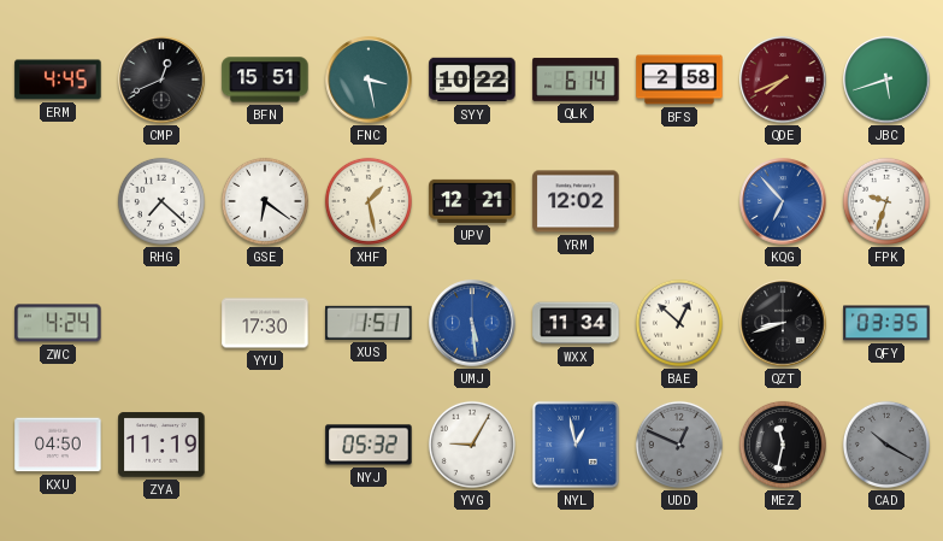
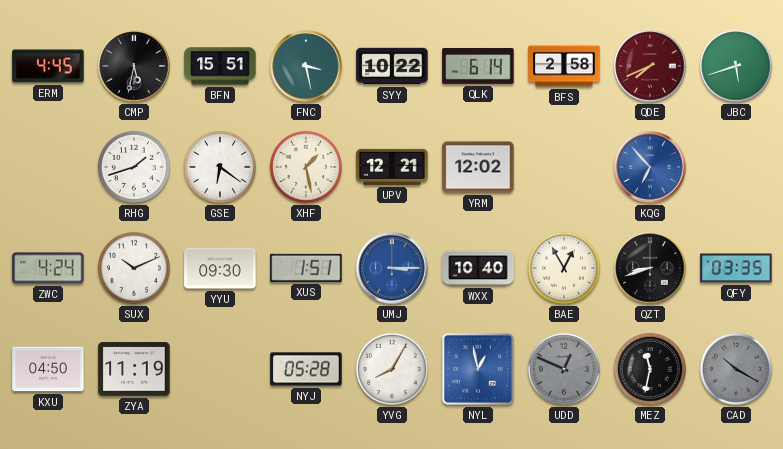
CMP: 12:41 -> 5:32 (134, 66)
RHG: 7:22 -> 1:42 (134, 167)
FPK: 9:33 -> none (886, 201)
SUX: none -> 10:11 (134, 268)
YYU: 17:30 -> 09:30 (220, 268)
UMJ: 5:29 -> 3:15 (392, 268)
WXX: 11:34 -> 10:40 (478, 268)
BAE: 12:52 -> 12:55 (564, 268)
NYJ: 05:32 -> 05:28 (306, 369)
YVG: 9:05 -> 8:05 (392, 369)
